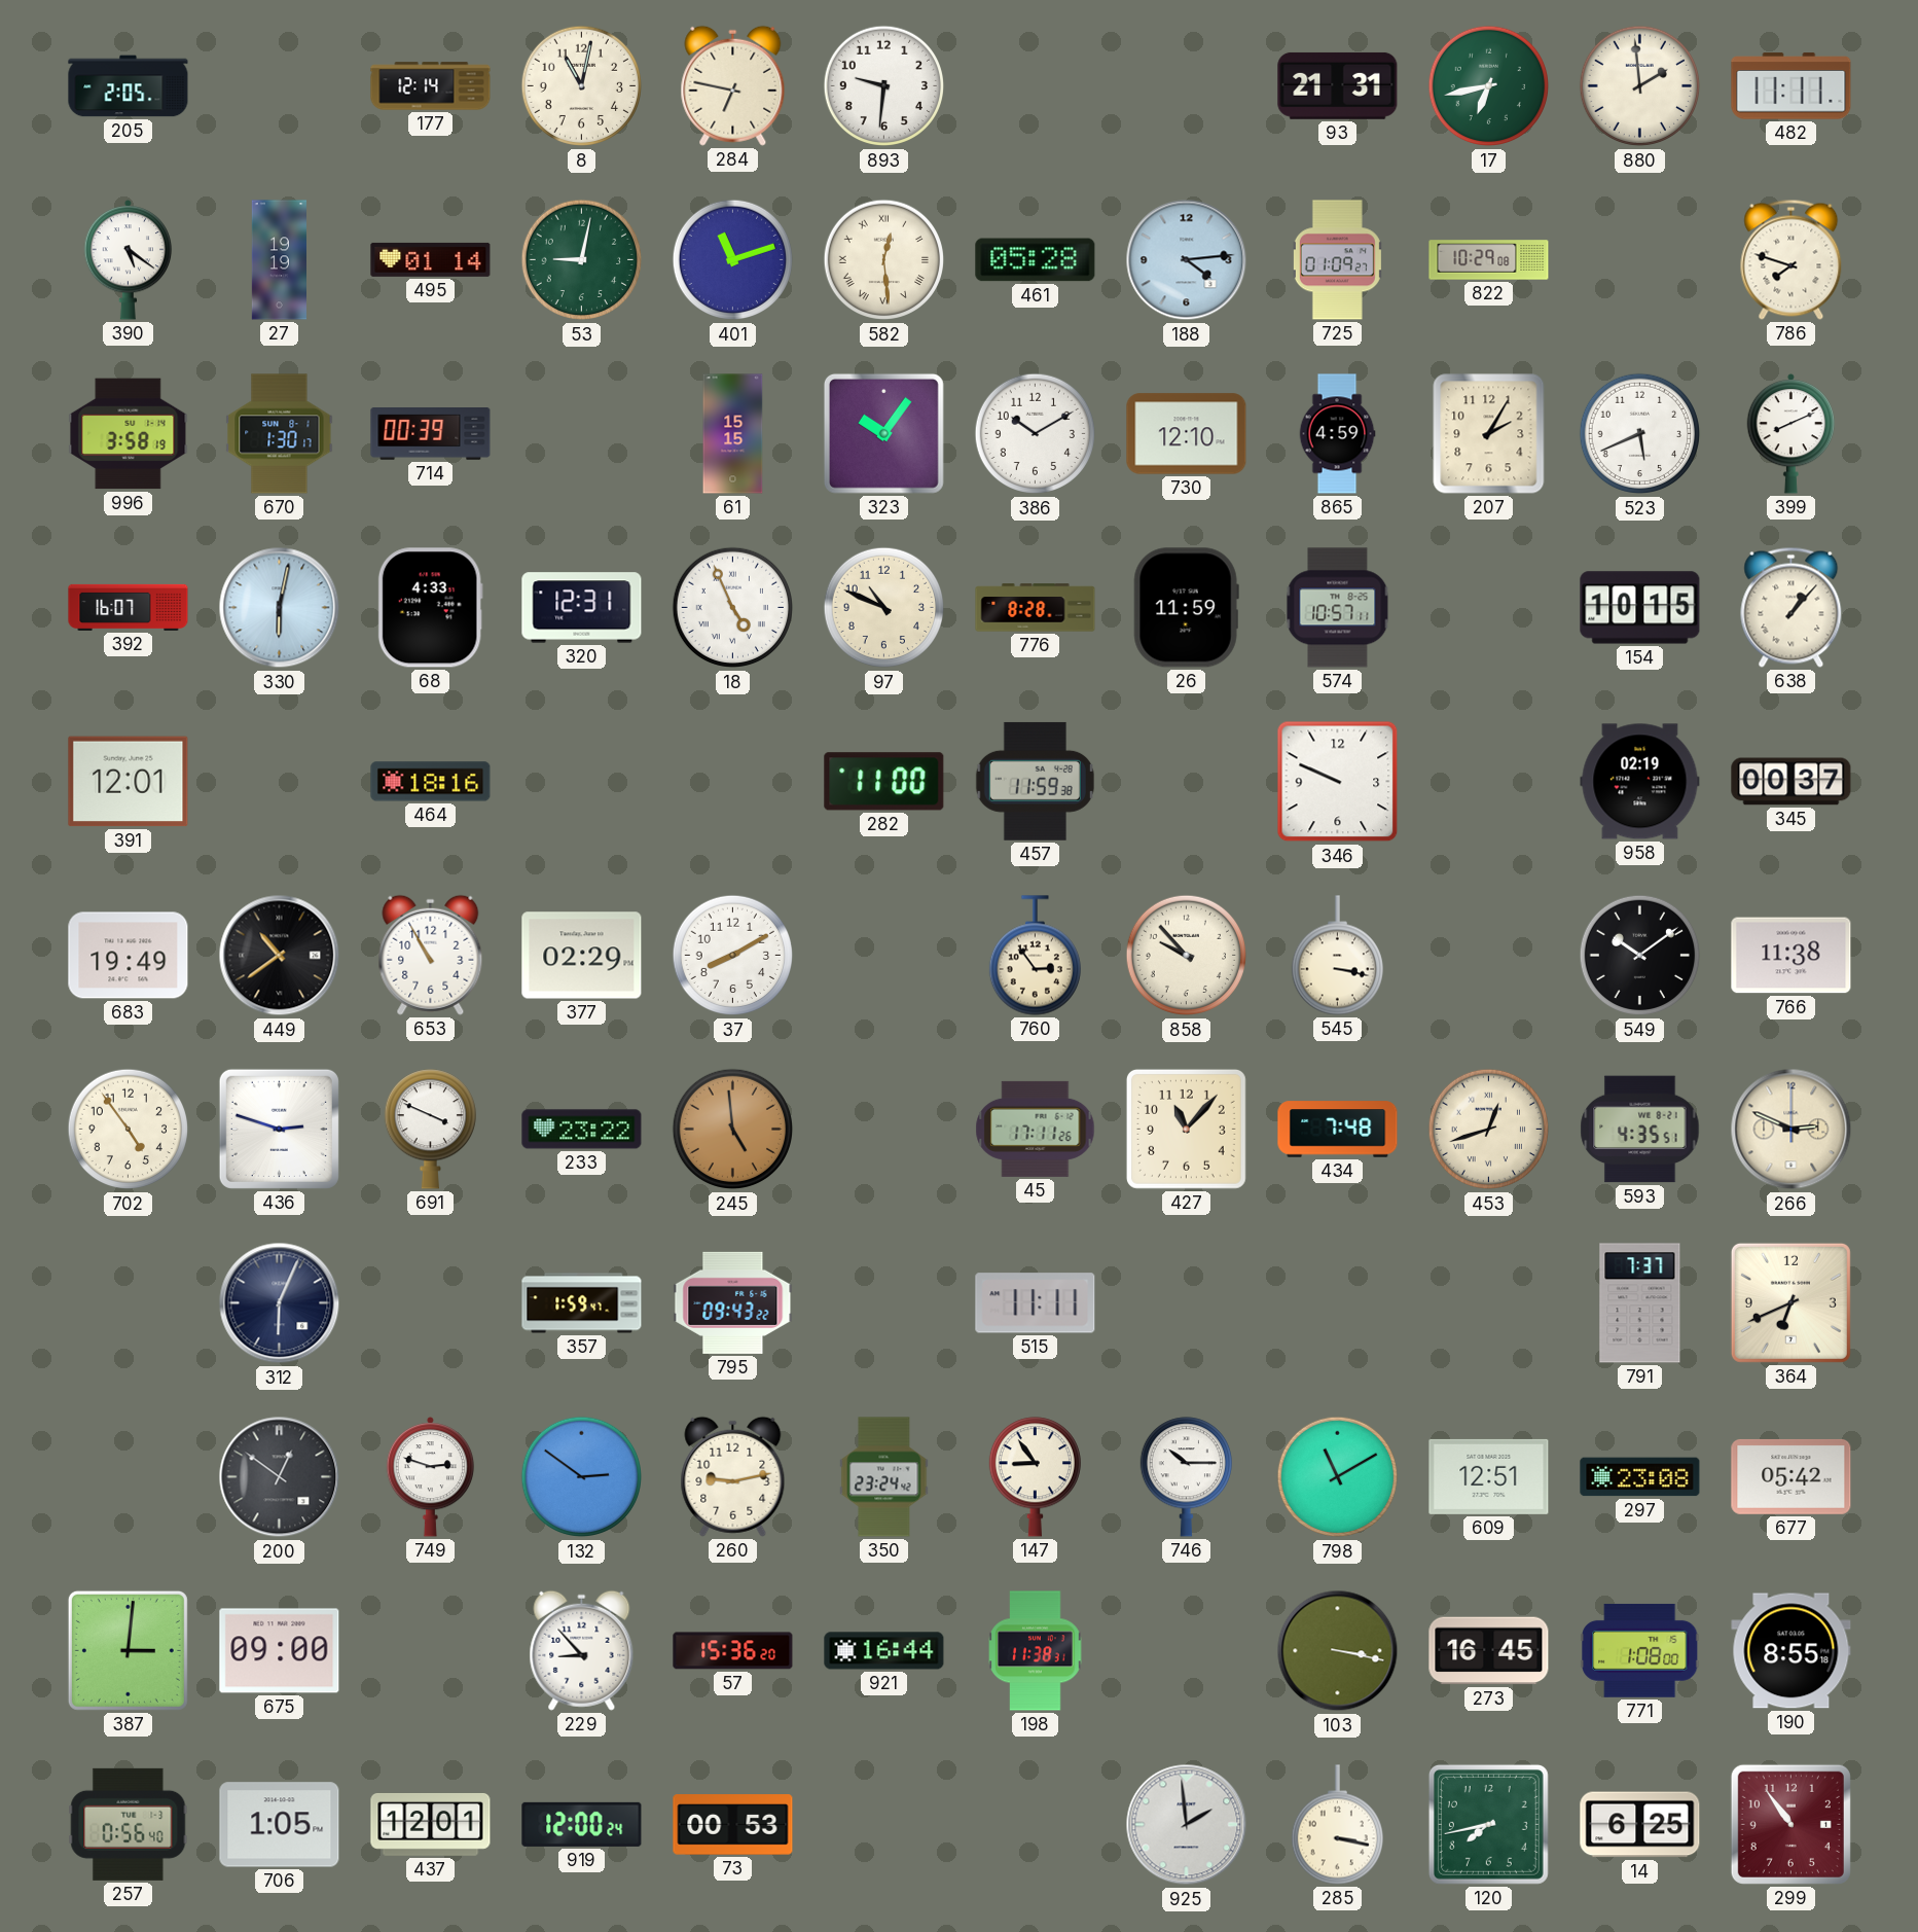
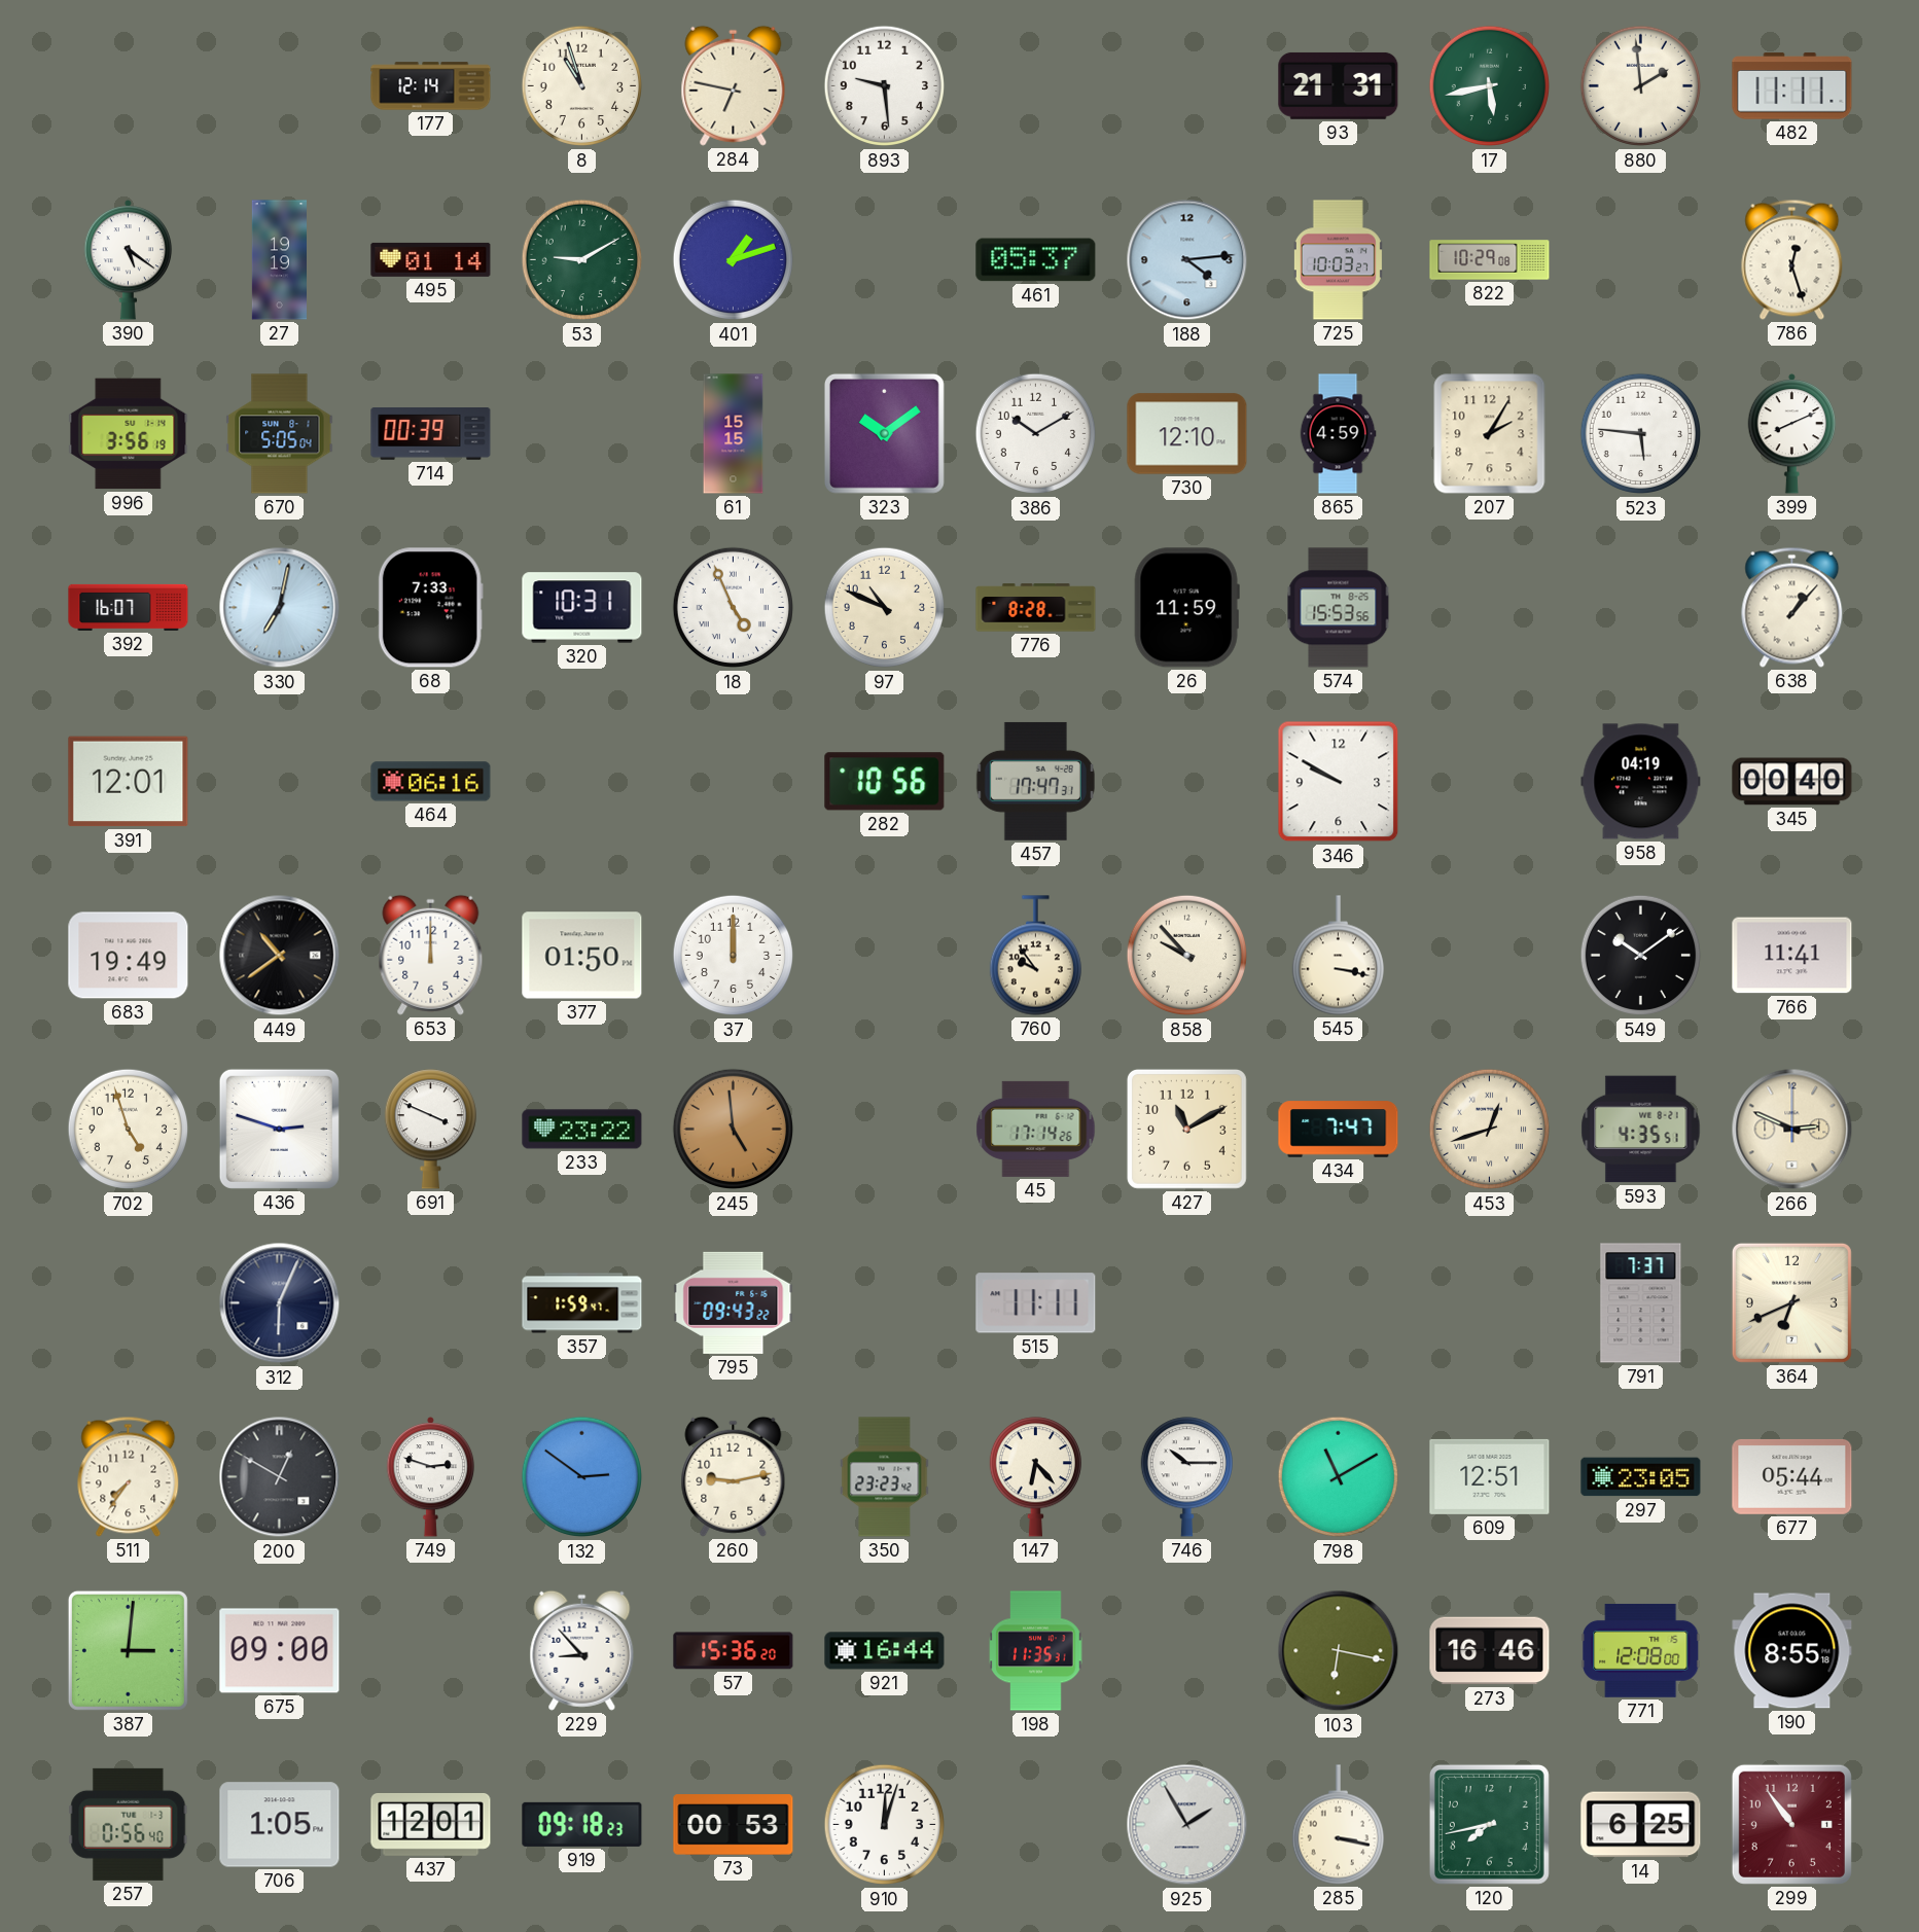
205: 2:05 -> none (129, 86)
8: 11:02 -> 10:57 (582, 86)
893: 9:31 -> 9:29 (885, 86)
17: 6:43 -> 5:43 (1490, 86)
53: 9:02 -> 9:10 (582, 260)
401: 11:12 -> 1:12 (734, 260)
582: 12:29 -> none (884, 260)
461: 05:28 -> 05:37 (1036, 260)
725: 01:09 -> 10:03 (1338, 260)
786: 7:48 -> 12:27 (1792, 259)
996: 3:58 -> 3:56 (129, 434)
670: 1:30 -> 5:05 (280, 434)
323: 10:06 -> 10:09 (884, 433)
523: 5:41 -> 5:46 (1641, 434)
330: 6:02 -> 7:02 (280, 608)
68: 4:33 -> 7:33 (430, 608)
320: 12:31 -> 10:31 (582, 608)
574: 10:57 -> 15:53 (1339, 608)
154: 10:15 -> none (1640, 608)
464: 18:16 -> 06:16 (431, 782)
282: 11:00 -> 10:56 (885, 782)
457: 11:59 -> 17:47 (1035, 781)
346: 9:49 -> 9:50 (1339, 782)
958: 02:19 -> 04:19 (1641, 782)
345: 00:37 -> 00:40 (1792, 782)
653: 10:55 -> 12:00 (431, 955)
377: 02:29 -> 01:50 (582, 956)
37: 8:10 -> 12:00 (734, 956)
760: 2:54 -> 9:54 (1035, 956)
766: 11:38 -> 11:41 (1792, 956)
702: 4:54 -> 4:57 (129, 1130)
45: 17:11 -> 17:14 (1036, 1129)
427: 11:07 -> 11:10 (1186, 1129)
434: 7:48 -> 7:47 (1339, 1130)
511: none -> 7:36 (129, 1476)
200: 12:51 -> 12:50 (280, 1477)
350: 23:24 -> 23:23 (885, 1477)
147: 8:54 -> 6:23 (1035, 1477)
297: 23:08 -> 23:05 (1641, 1477)
677: 05:42 -> 05:44 (1792, 1476)
198: 11:38 -> 11:35 (1036, 1651)
103: 3:17 -> 6:17 (1339, 1651)
273: 16:45 -> 16:46 (1490, 1651)
771: 1:08 -> 12:08 (1641, 1650)
919: 12:00 -> 09:18 (582, 1824)
910: none -> 12:03 (885, 1825)
925: 1:59 -> 1:55 (1187, 1825)
